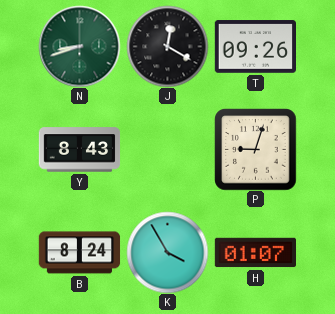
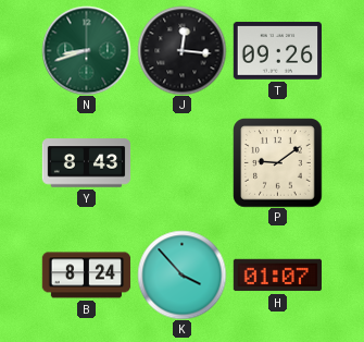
J: 12:20 -> 12:16 (181, 50)
P: 9:03 -> 9:09 (277, 162)
K: 3:55 -> 3:53 (181, 274)
